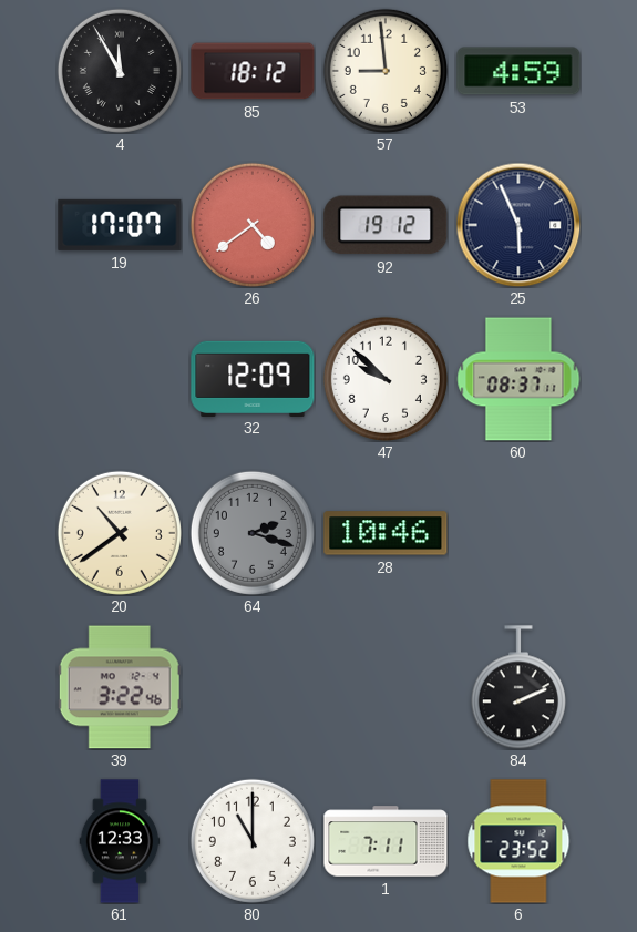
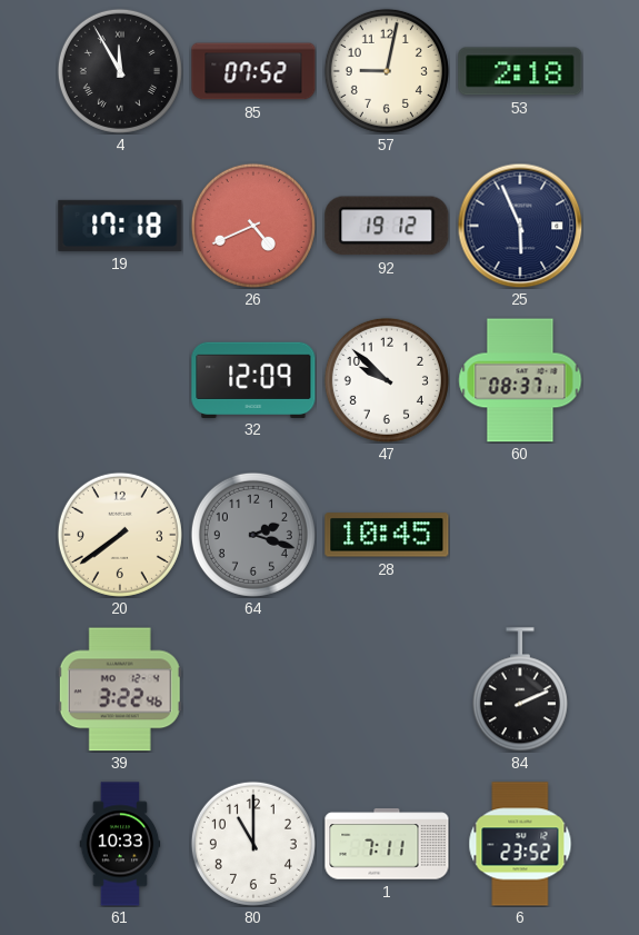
85: 18:12 -> 07:52 (253, 71)
57: 8:59 -> 9:02 (387, 71)
53: 4:59 -> 2:18 (520, 71)
19: 17:07 -> 17:18 (120, 226)
26: 4:39 -> 4:41 (253, 226)
20: 10:39 -> 7:39 (120, 535)
28: 10:46 -> 10:45 (387, 535)
61: 12:33 -> 10:33 (120, 844)
